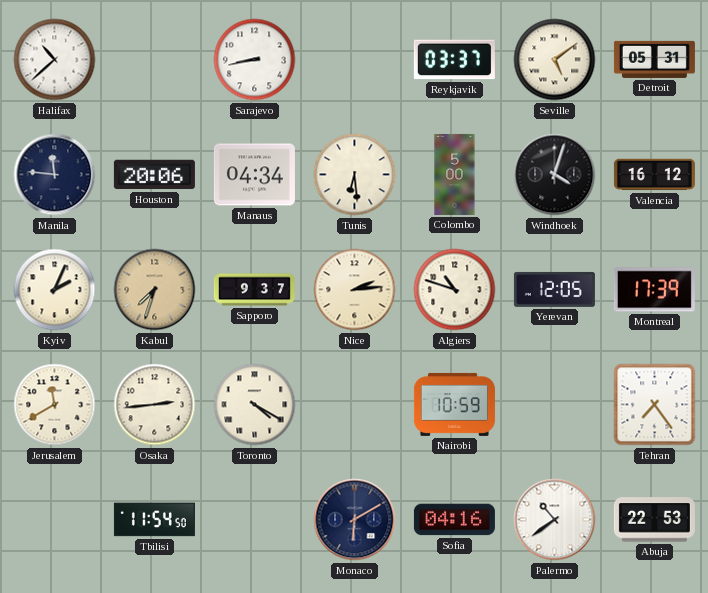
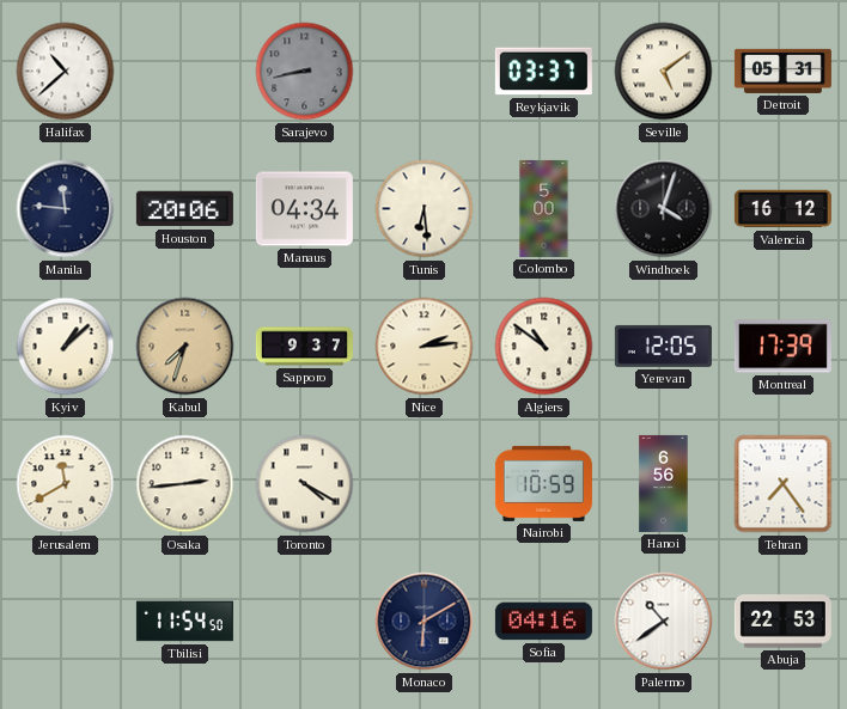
Sarajevo dial: white -> grey (305, 72)
Kyiv: 2:04 -> 1:08 (66, 347)
Algiers: 10:48 -> 10:51 (544, 347)
Hanoi: none -> 6:56 (664, 483)
